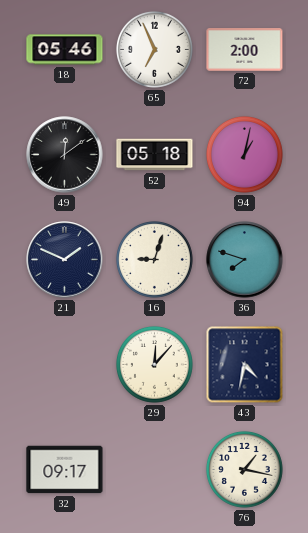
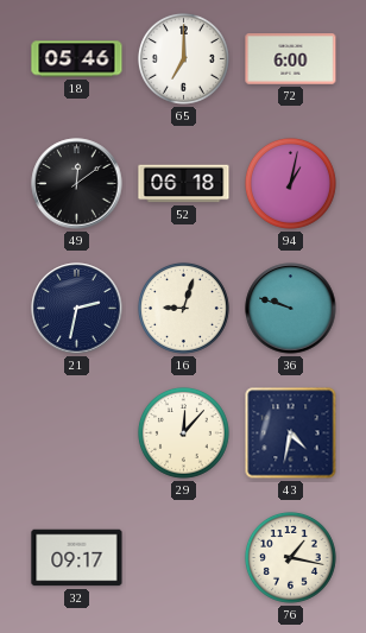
65: 6:56 -> 7:00 (183, 58)
72: 2:00 -> 6:00 (291, 59)
52: 05:18 -> 06:18 (184, 184)
21: 1:49 -> 2:32 (77, 309)
36: 7:48 -> 9:48 (291, 309)
